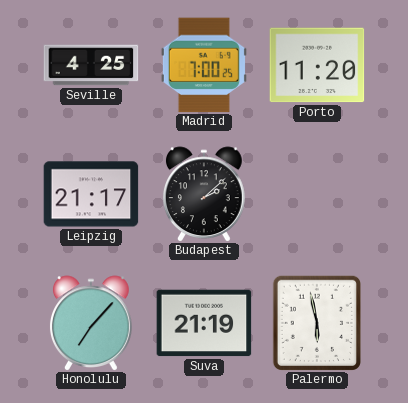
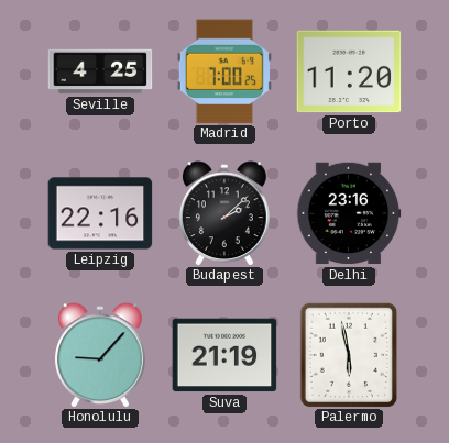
Leipzig: 21:17 -> 22:16 (100, 213)
Delhi: none -> 23:16 (349, 213)
Honolulu: 7:07 -> 9:07 (100, 355)
